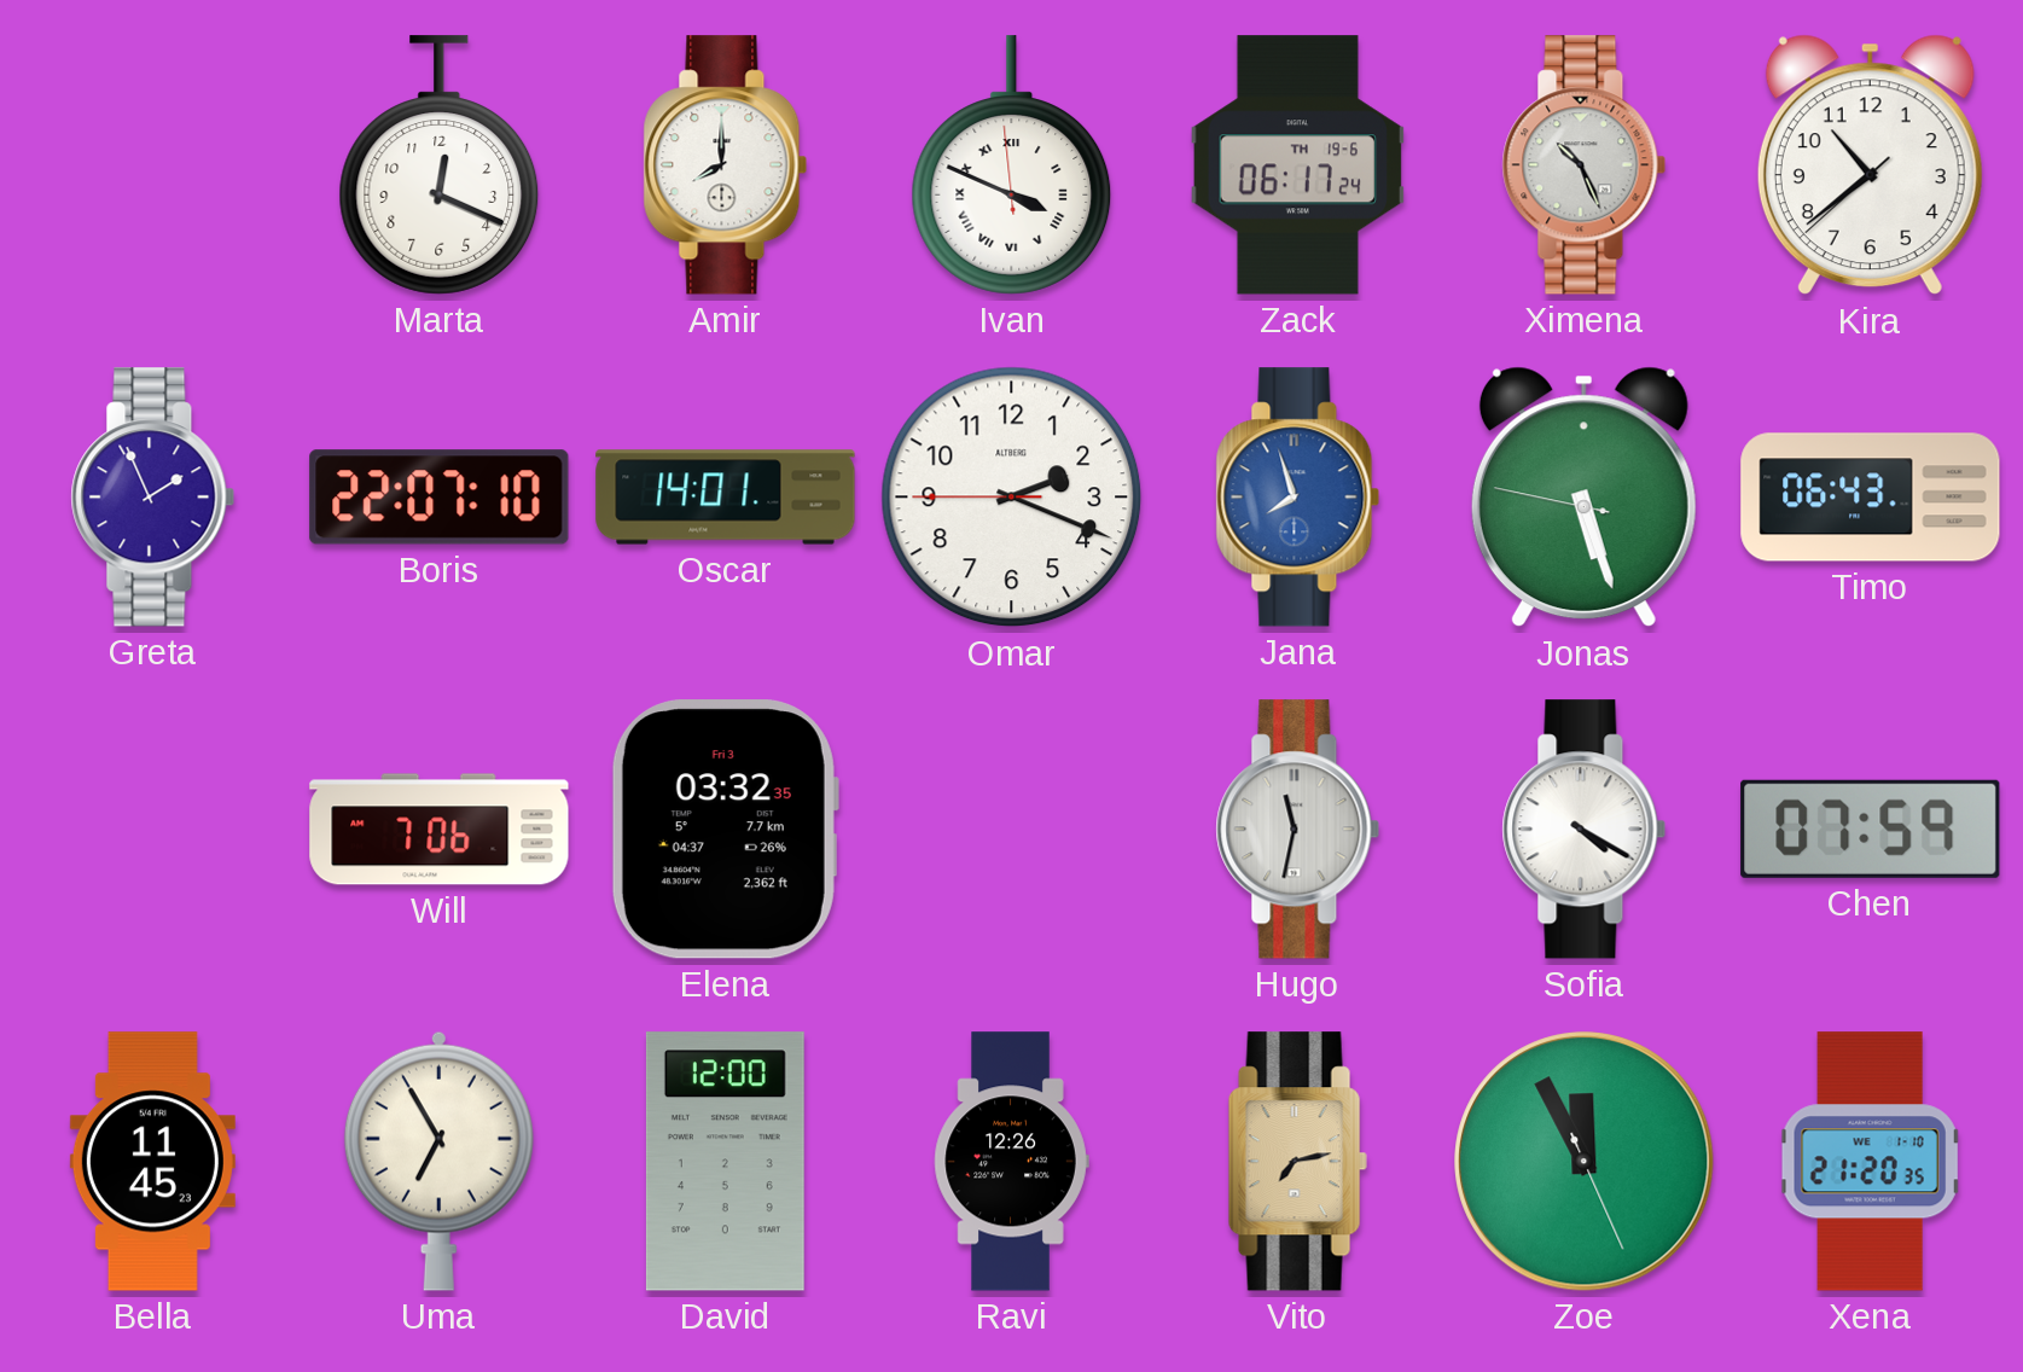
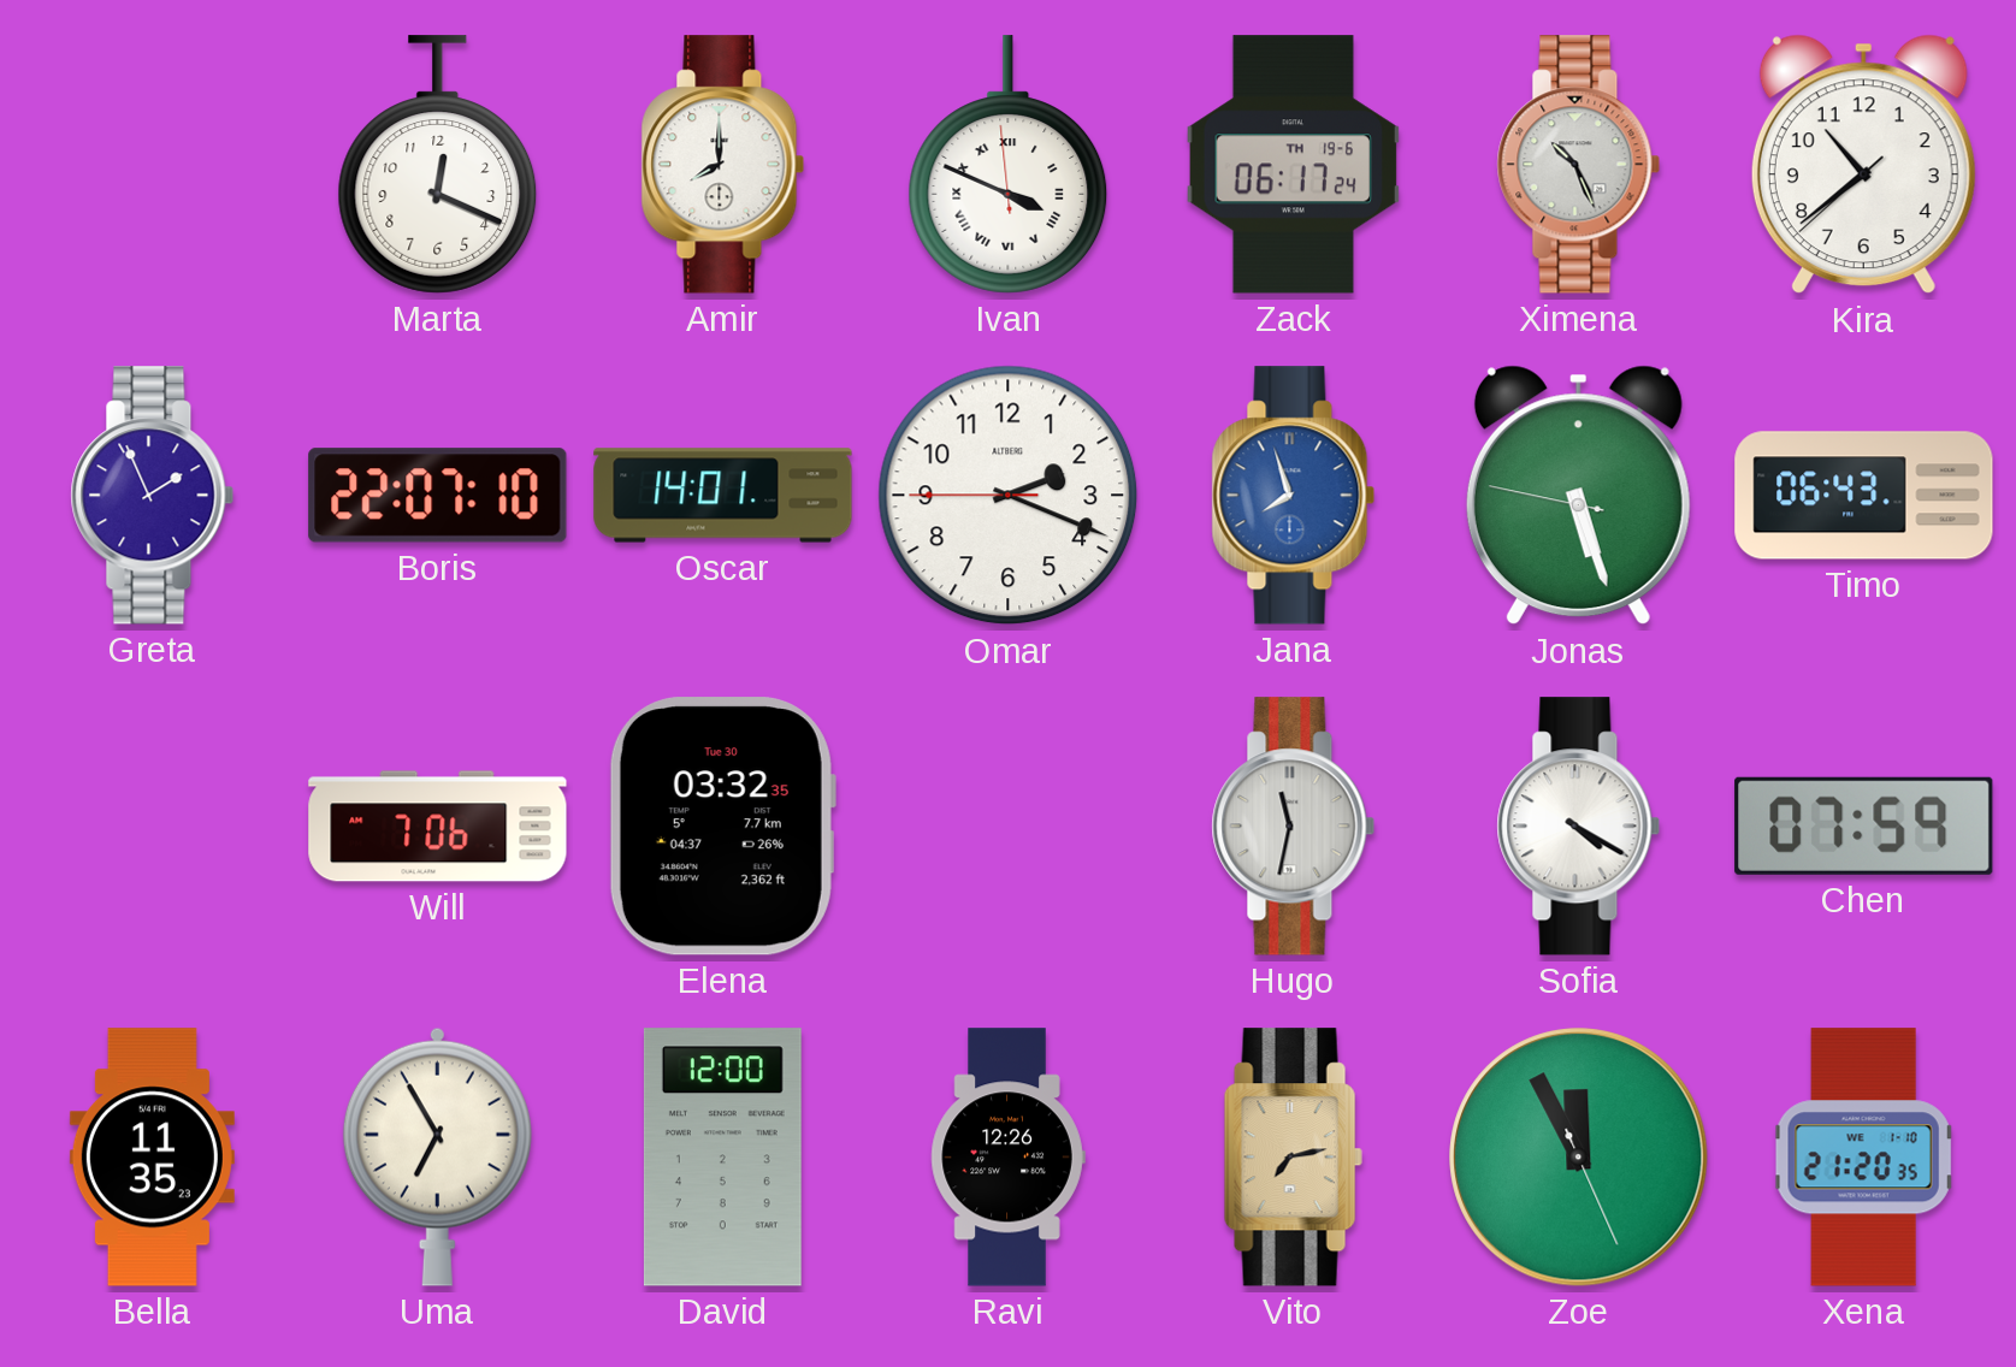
Elena date: Fri 3 -> Tue 30 (722, 827)
Bella: 11:45 -> 11:35 (152, 1158)
